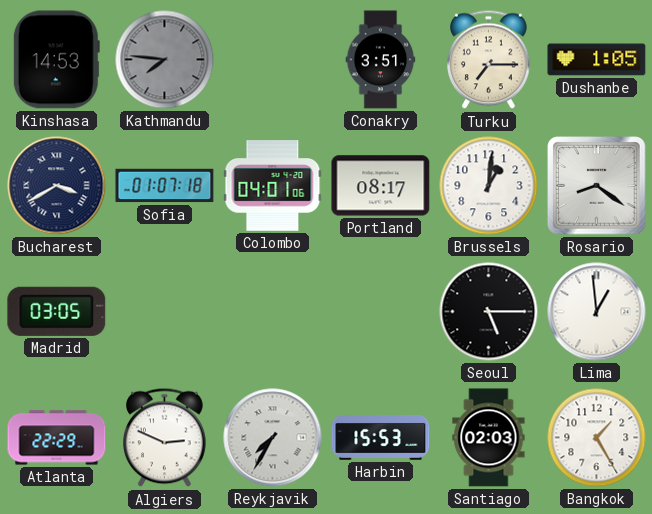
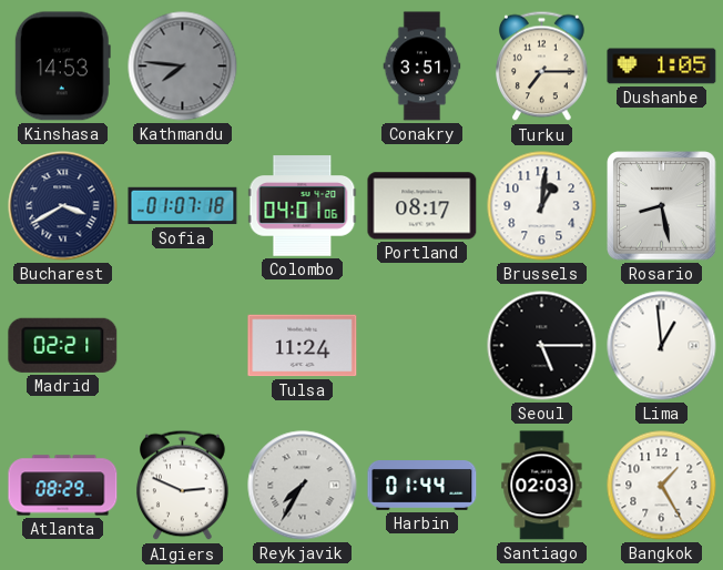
Rosario: 8:21 -> 8:28 (662, 206)
Madrid: 03:05 -> 02:21 (63, 345)
Tulsa: none -> 11:24 (303, 346)
Atlanta: 22:29 -> 08:29 (63, 486)
Harbin: 15:53 -> 01:44 (422, 486)
